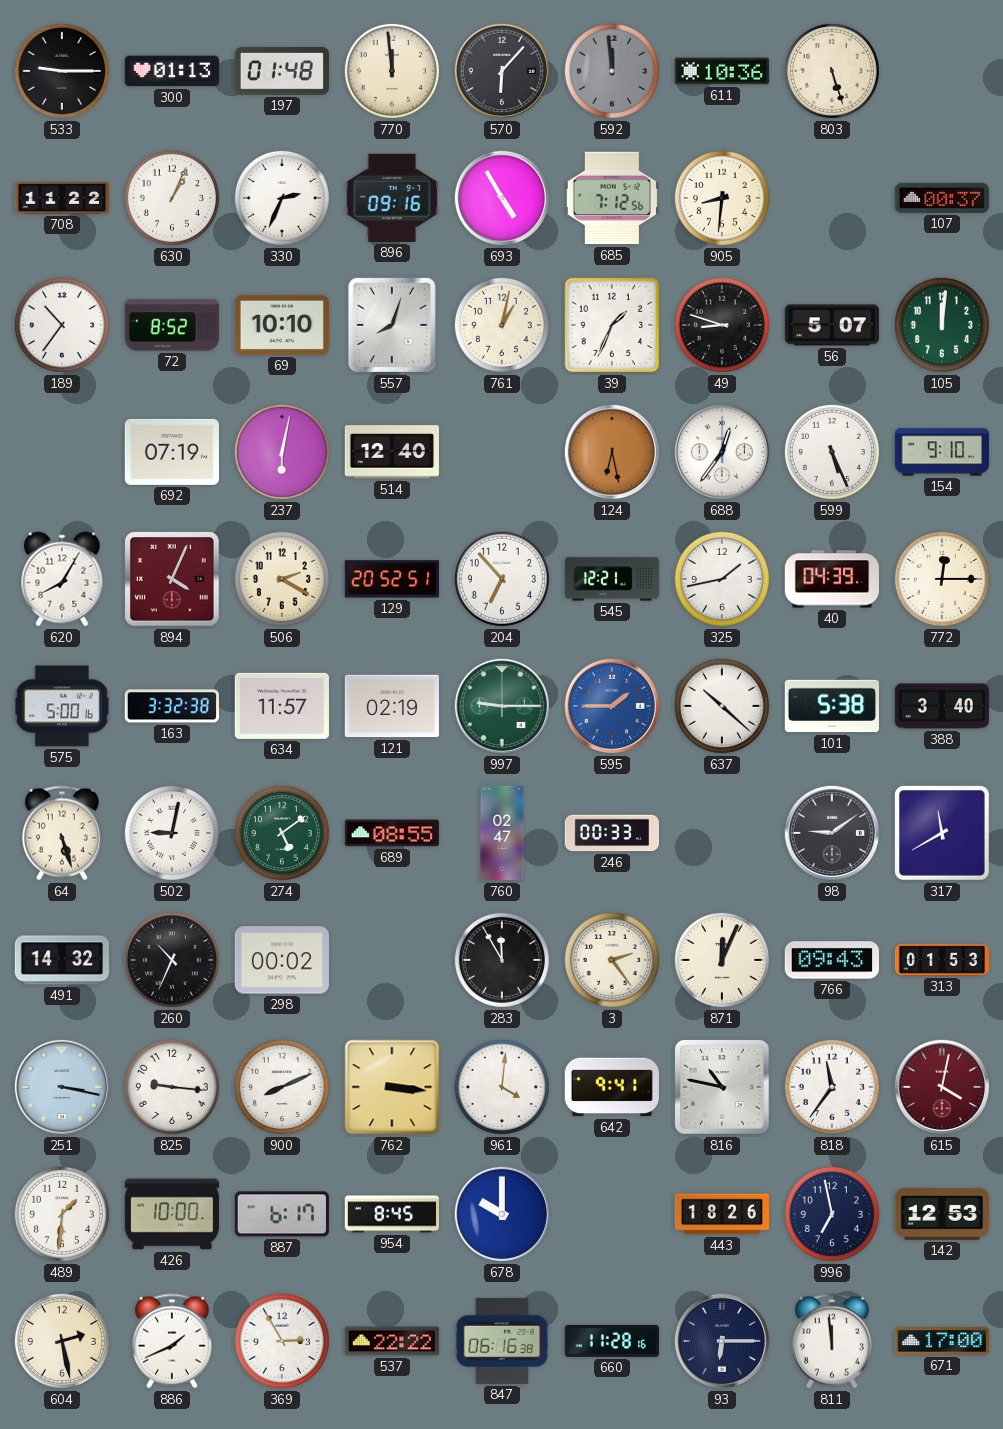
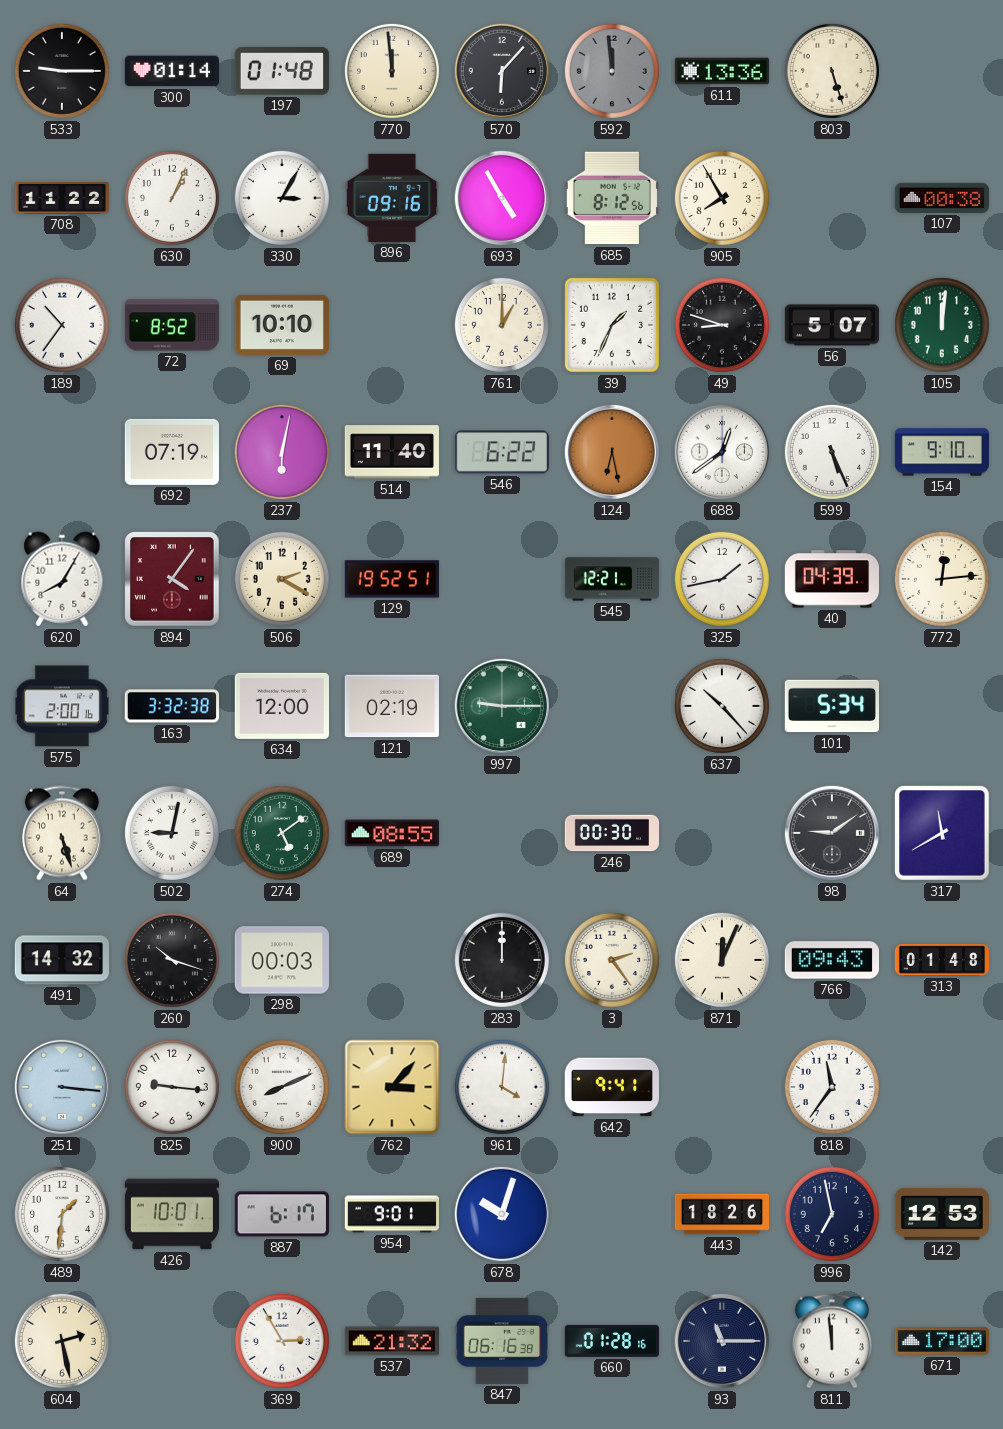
300: 01:13 -> 01:14 (172, 71)
611: 10:36 -> 13:36 (721, 71)
330: 2:34 -> 3:05 (282, 198)
685: 7:12 -> 8:12 (612, 198)
905: 8:31 -> 7:55 (722, 198)
107: 00:37 -> 00:38 (942, 198)
557: 8:03 -> none (392, 325)
761: 1:02 -> 1:00 (502, 325)
514: 12:40 -> 11:40 (392, 452)
546: none -> 6:22 (502, 452)
688: 12:36 -> 12:39 (722, 452)
894: 4:04 -> 4:06 (172, 579)
129: 20:52 -> 19:52 (391, 579)
204: 6:53 -> none (502, 579)
772: 12:15 -> 12:14 (942, 579)
575: 5:00 -> 2:00 (62, 706)
634: 11:57 -> 12:00 (282, 706)
595: 1:45 -> none (612, 706)
637: 10:22 -> 10:23 (722, 706)
101: 5:38 -> 5:34 (831, 706)
388: 3:40 -> none (941, 706)
760: 02:47 -> none (502, 833)
246: 00:33 -> 00:30 (611, 833)
260: 10:34 -> 10:18 (172, 960)
298: 00:02 -> 00:03 (282, 960)
283: 11:55 -> 12:00 (502, 960)
313: 01:53 -> 01:48 (942, 960)
251: 3:17 -> 3:16 (62, 1087)
762: 3:16 -> 3:07 (392, 1087)
816: 10:47 -> none (722, 1087)
615: 4:02 -> none (942, 1087)
426: 10:00 -> 10:01 (171, 1214)
954: 8:45 -> 9:01 (391, 1214)
678: 10:00 -> 10:03 (502, 1214)
886: 1:41 -> none (172, 1341)
537: 22:22 -> 21:32 (391, 1341)
660: 11:28 -> 01:28 (611, 1341)
93: 6:15 -> 11:15 (722, 1341)
